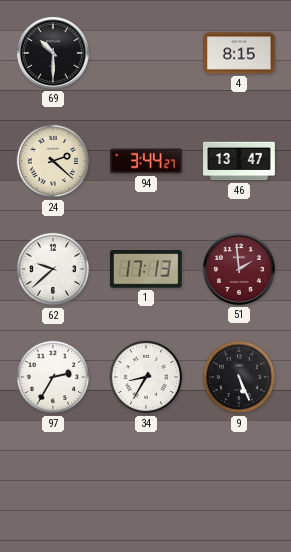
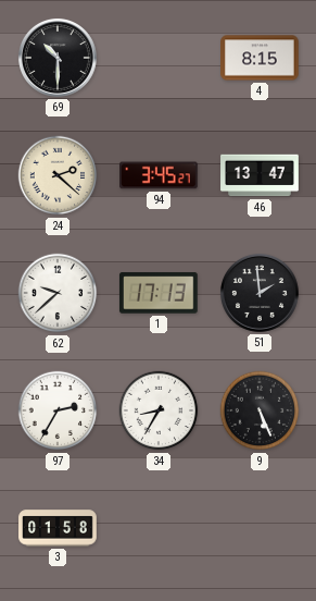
94: 3:44 -> 3:45 (160, 175)
51 dial: burgundy -> black (260, 293)
3: none -> 01:58 (58, 528)
